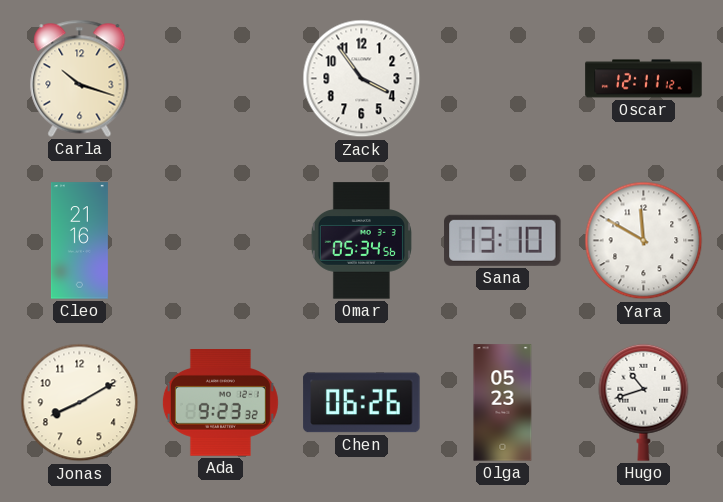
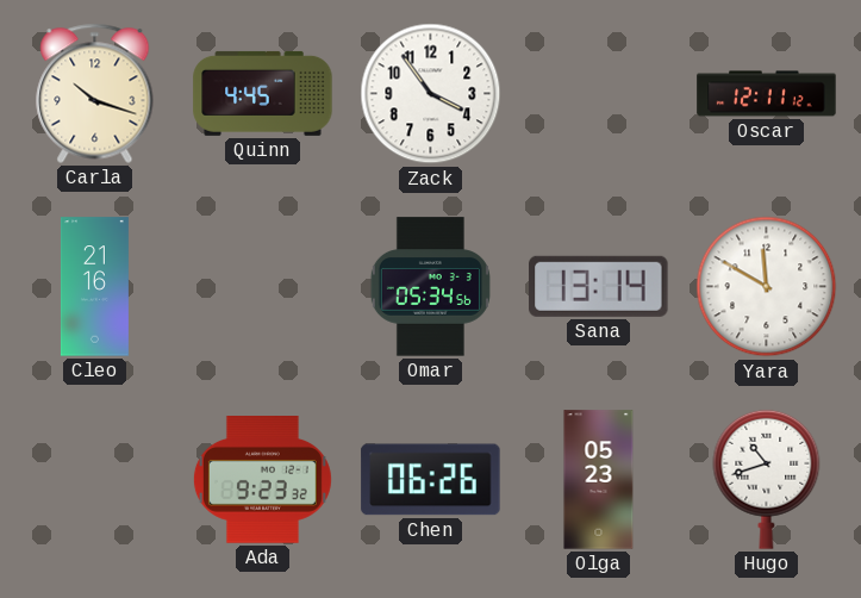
Quinn: none -> 4:45 (263, 93)
Sana: 13:10 -> 13:14 (599, 286)
Jonas: 8:10 -> none (80, 403)
